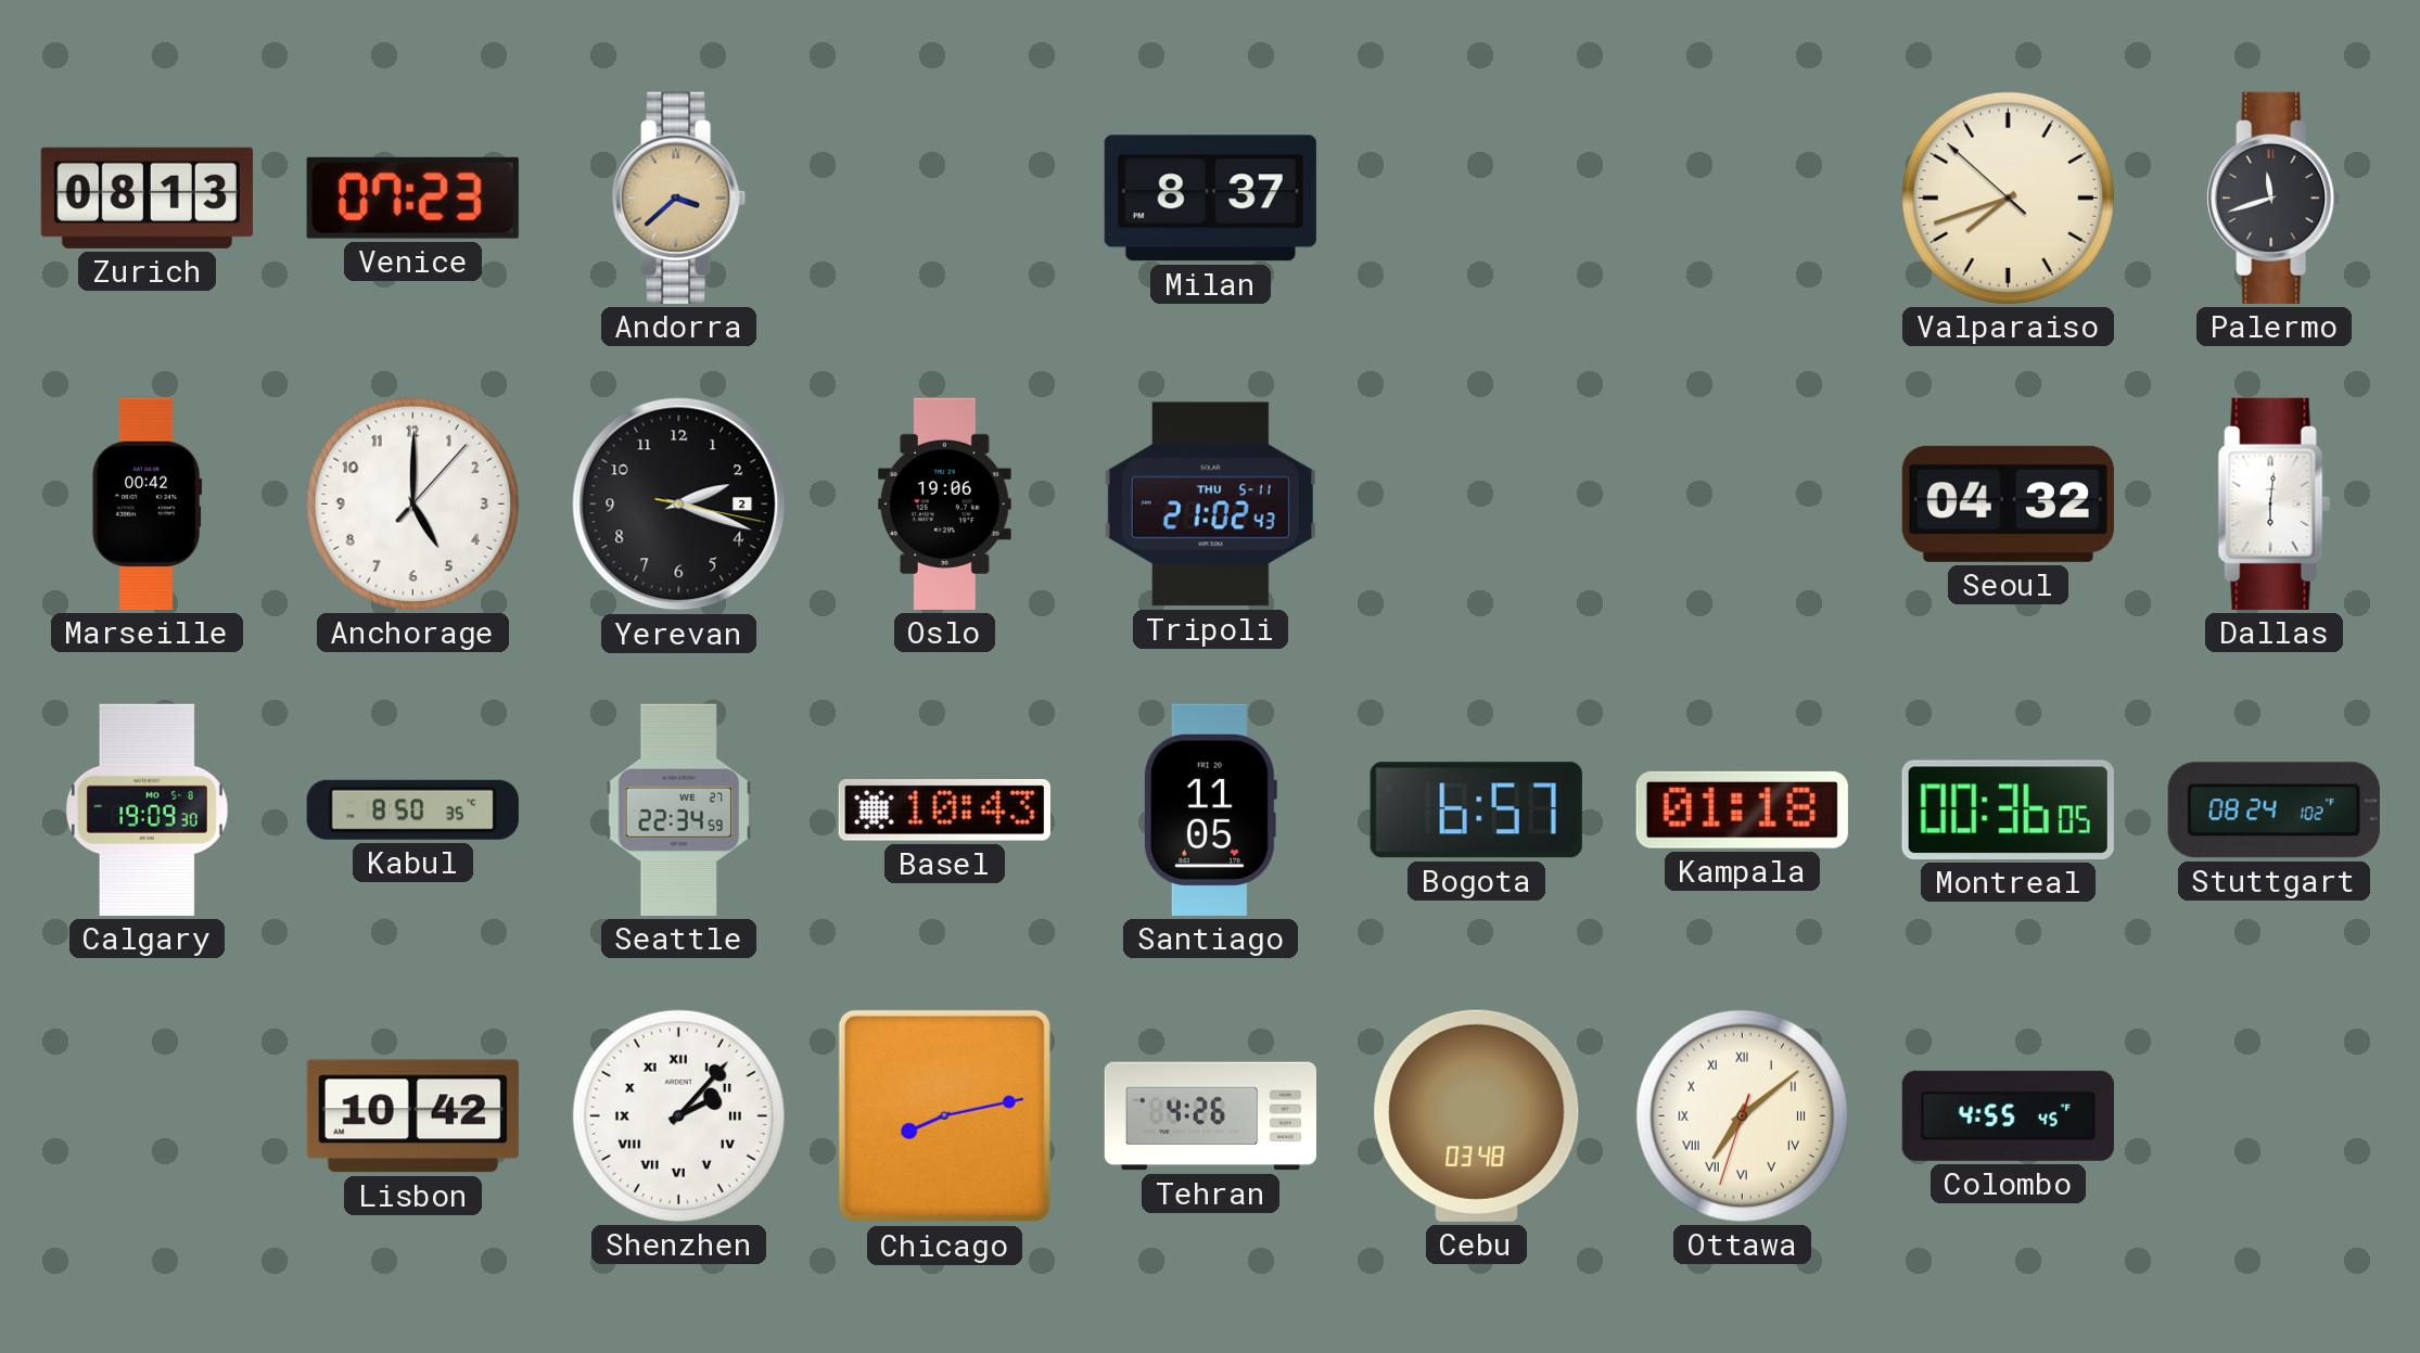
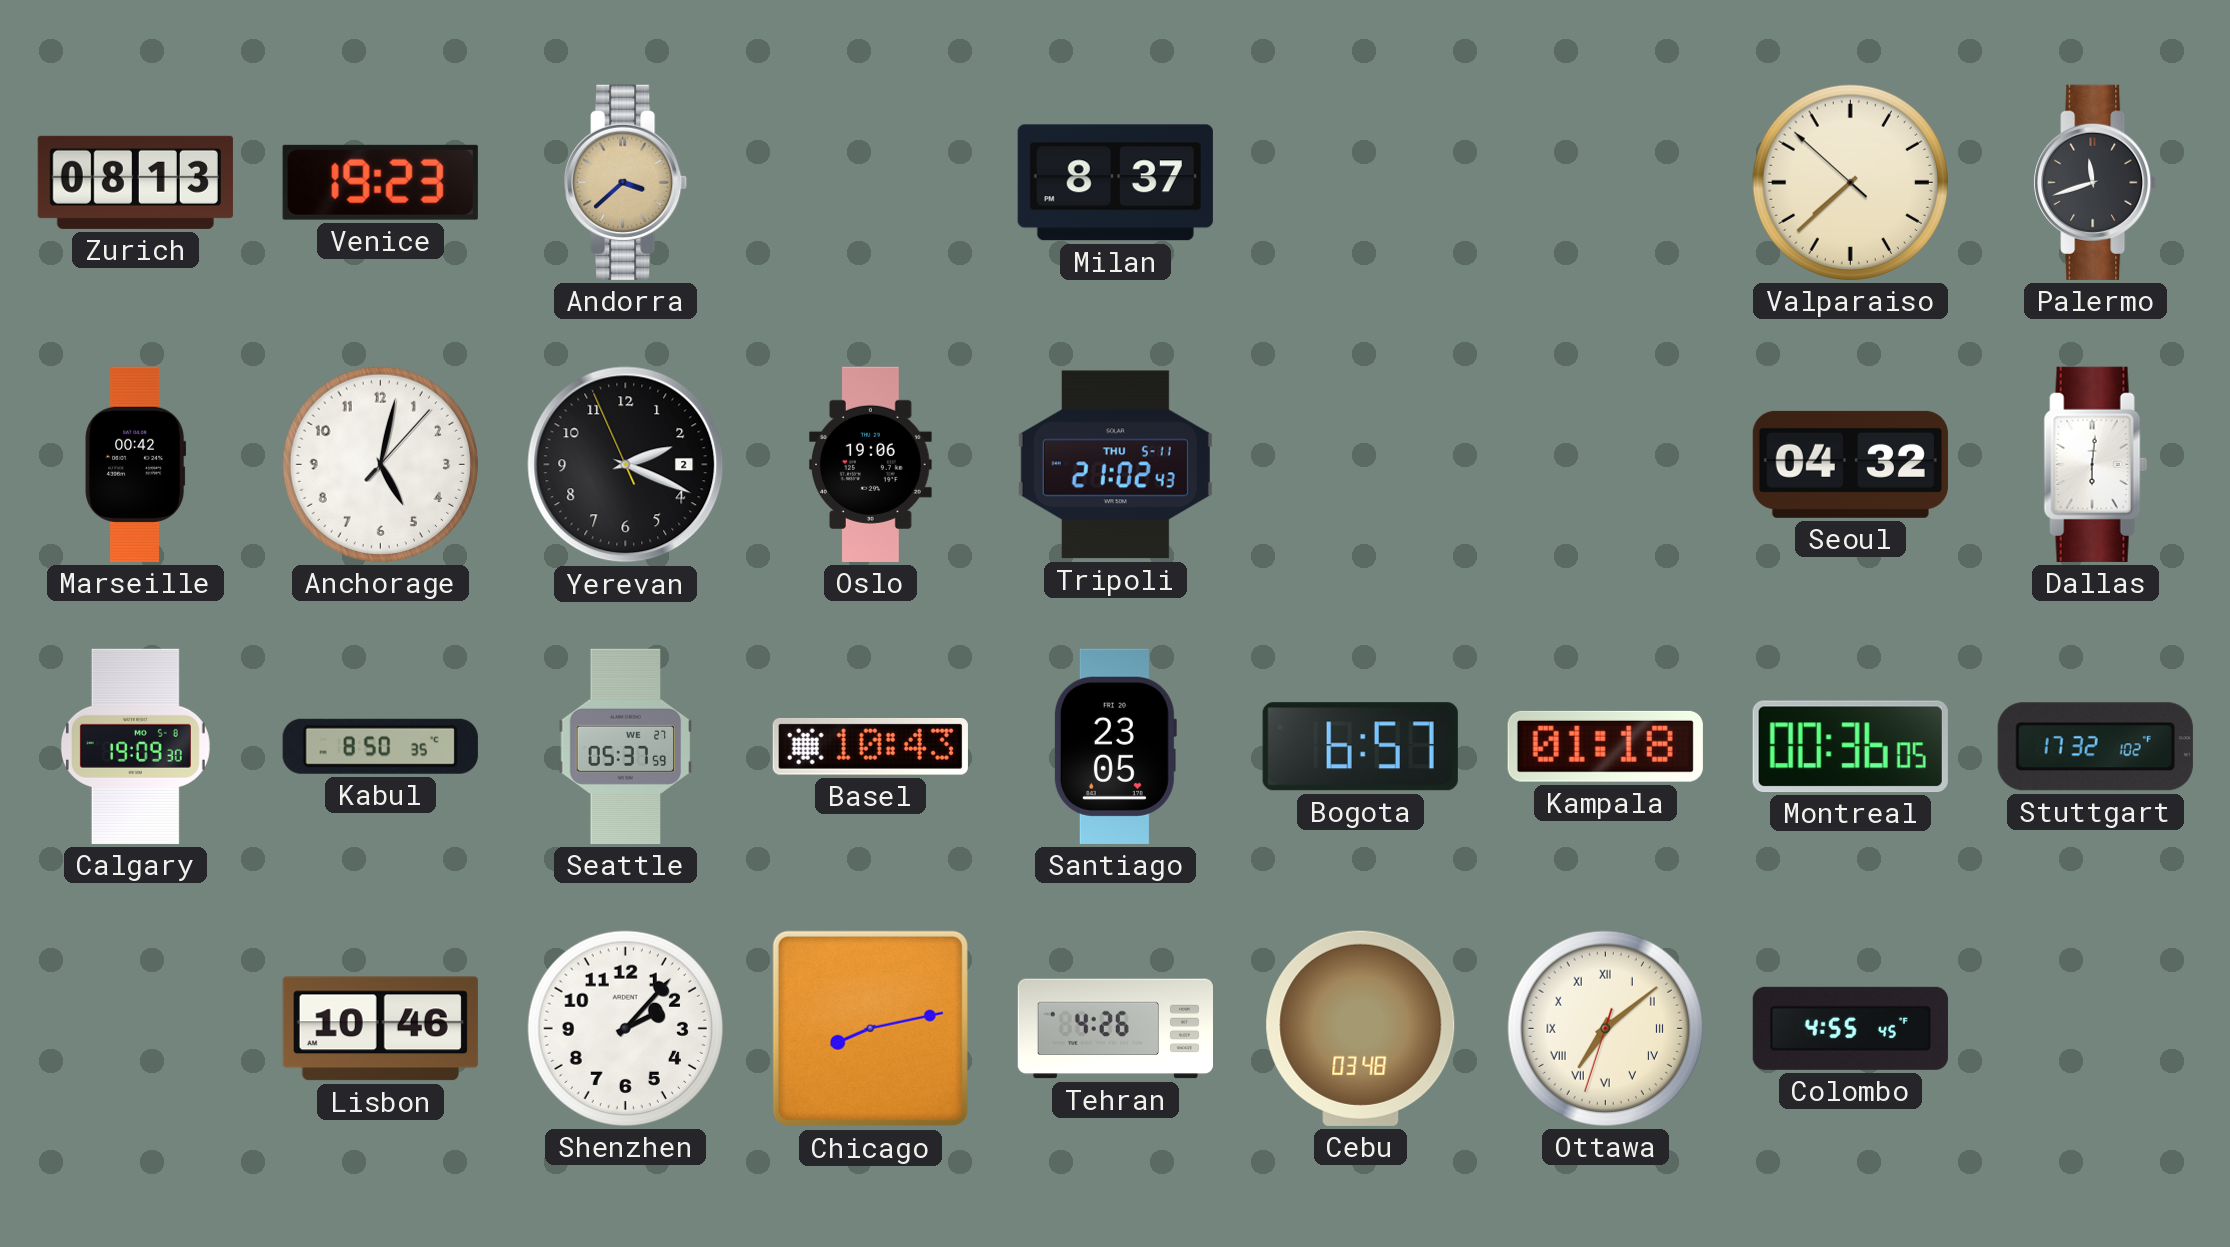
Venice: 07:23 -> 19:23 (380, 182)
Valparaiso: 7:41 -> 7:37 (1850, 182)
Anchorage: 5:00 -> 5:02 (380, 464)
Yerevan: 2:18:17 -> 2:18:56 (626, 465)
Seattle: 22:34 -> 05:37 (626, 746)
Santiago: 11:05 -> 23:05 (1115, 746)
Stuttgart: 08:24 -> 17:32 (2095, 747)
Lisbon: 10:42 -> 10:46 (380, 1029)
Shenzhen numerals: Roman -> Arabic (625, 1028)
